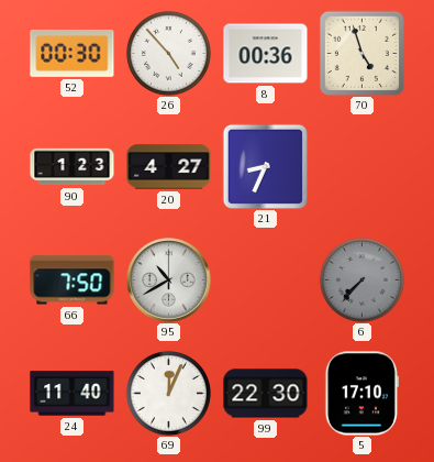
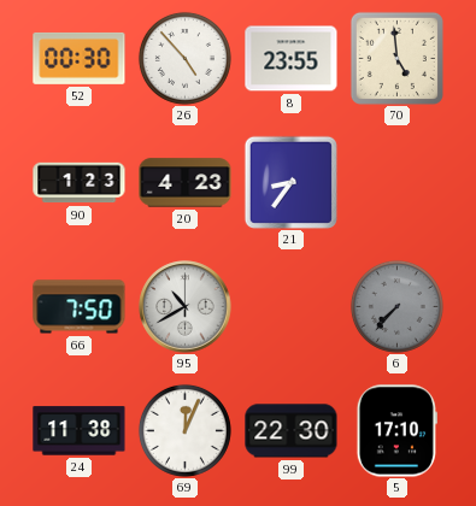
8: 00:36 -> 23:55 (292, 59)
70: 4:57 -> 4:59 (396, 58)
20: 4:27 -> 4:23 (186, 183)
21: 8:34 -> 8:36 (290, 182)
24: 11:40 -> 11:38 (80, 431)
